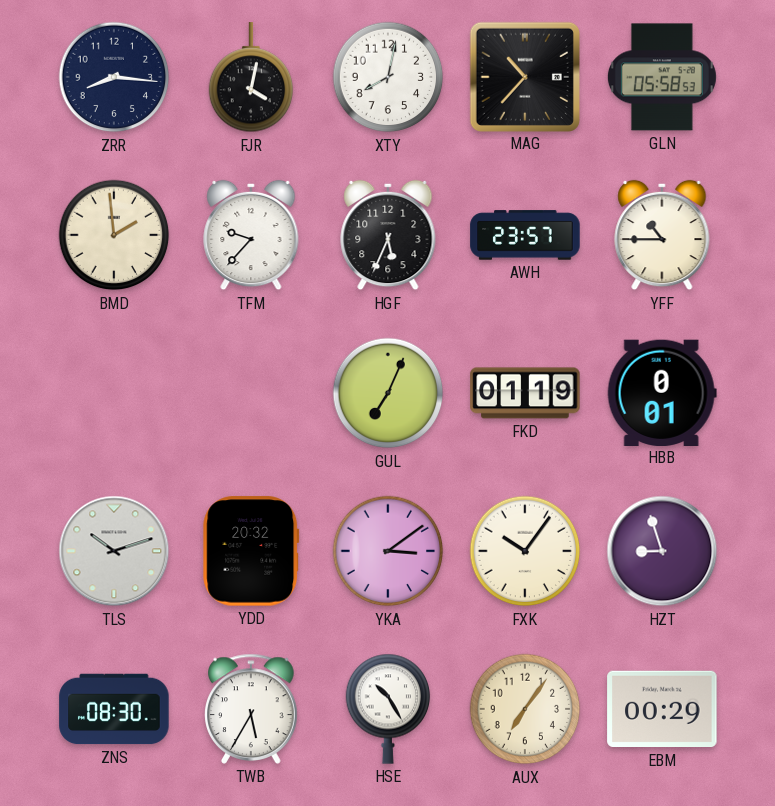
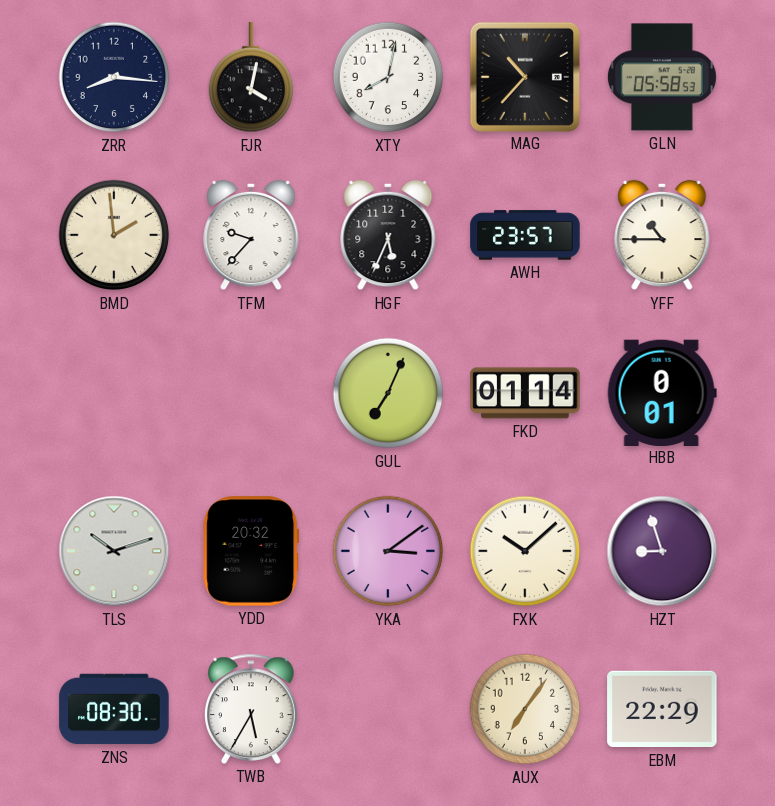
FKD: 01:19 -> 01:14 (525, 393)
FXK: 10:06 -> 10:08 (525, 551)
HSE: 10:25 -> none (388, 709)
EBM: 00:29 -> 22:29 (662, 709)
